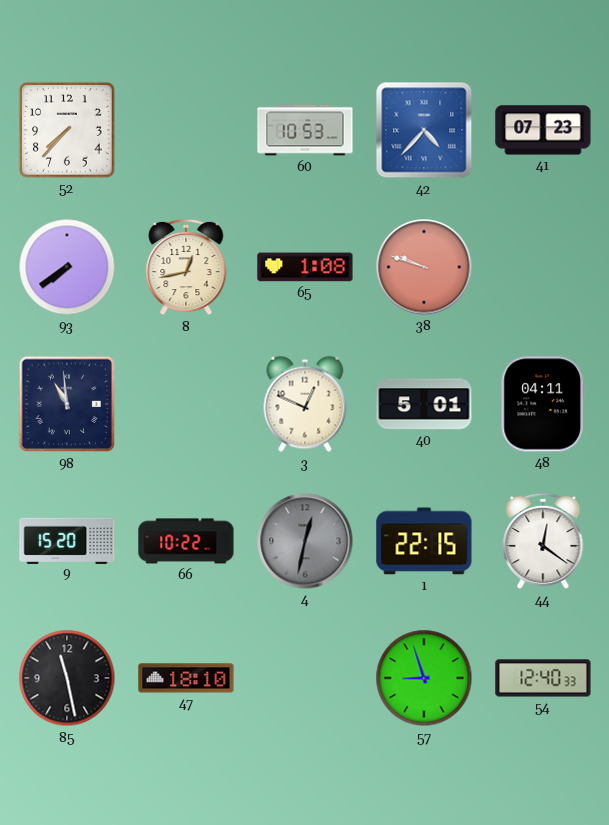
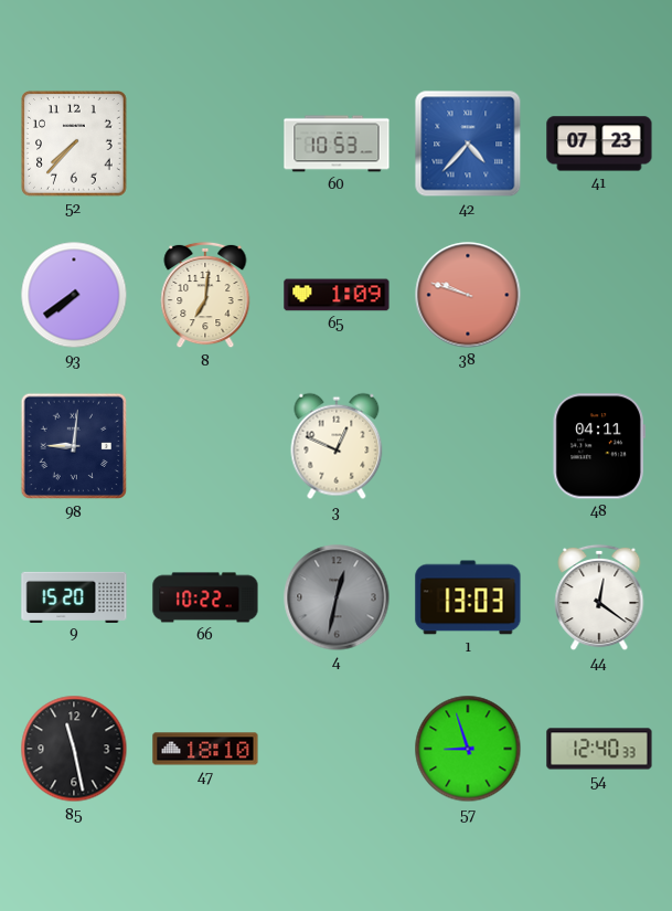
8: 12:43 -> 7:01 (205, 295)
65: 1:08 -> 1:09 (337, 295)
98: 10:59 -> 9:01 (74, 446)
40: 5:01 -> none (424, 404)
1: 22:15 -> 13:03 (468, 597)
